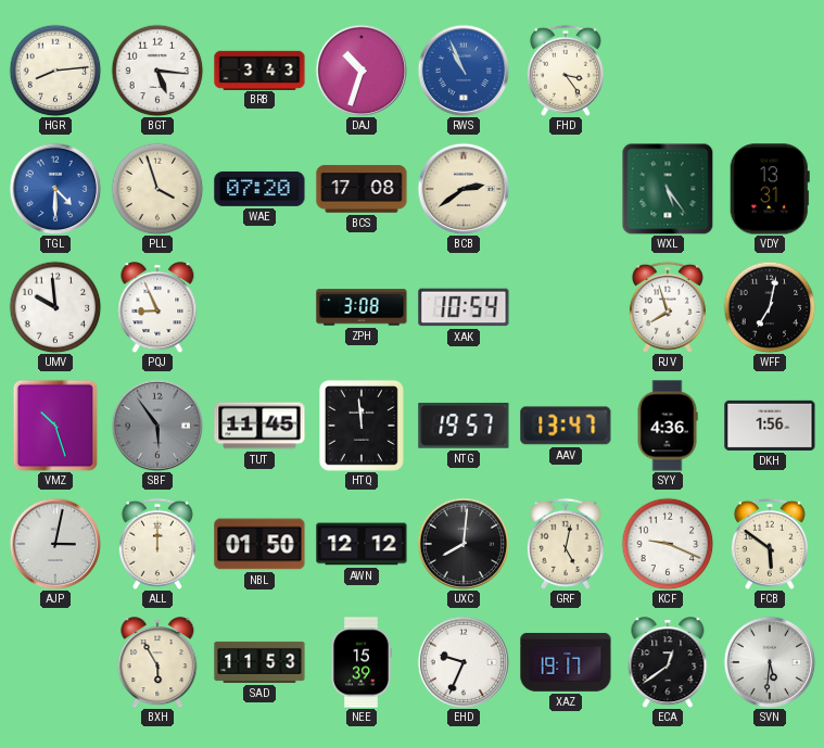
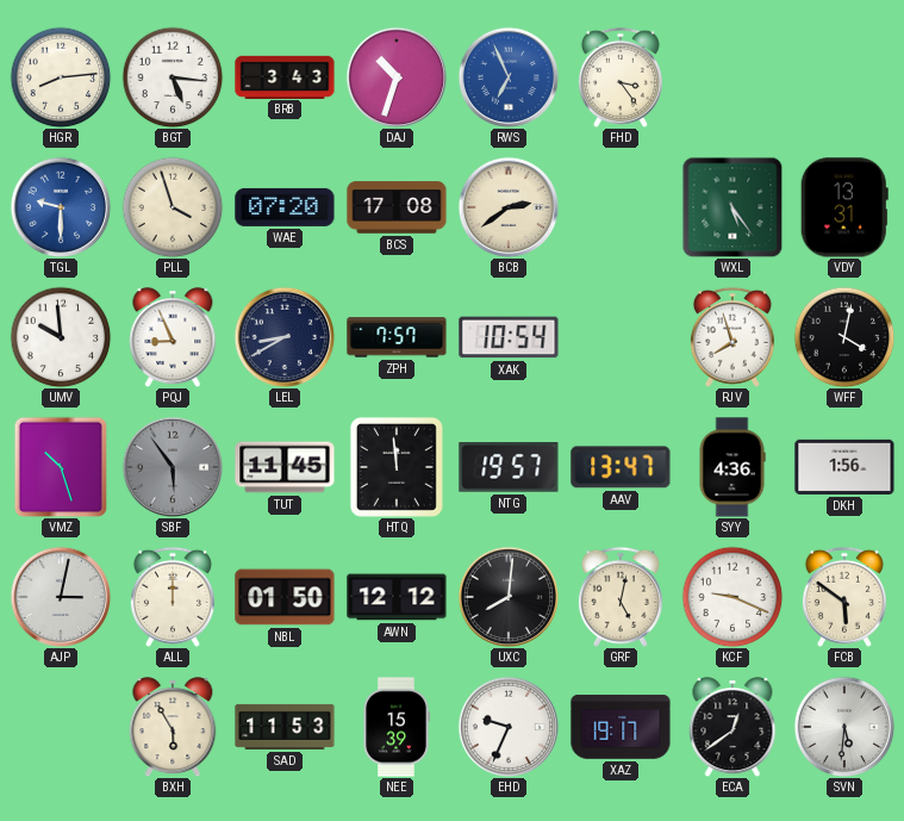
RWS: 10:56 -> 6:56 (509, 77)
TGL: 4:30 -> 9:30 (61, 207)
LEL: none -> 8:40 (285, 337)
ZPH: 3:08 -> 7:57 (397, 337)
WFF: 7:02 -> 4:02 (844, 337)
